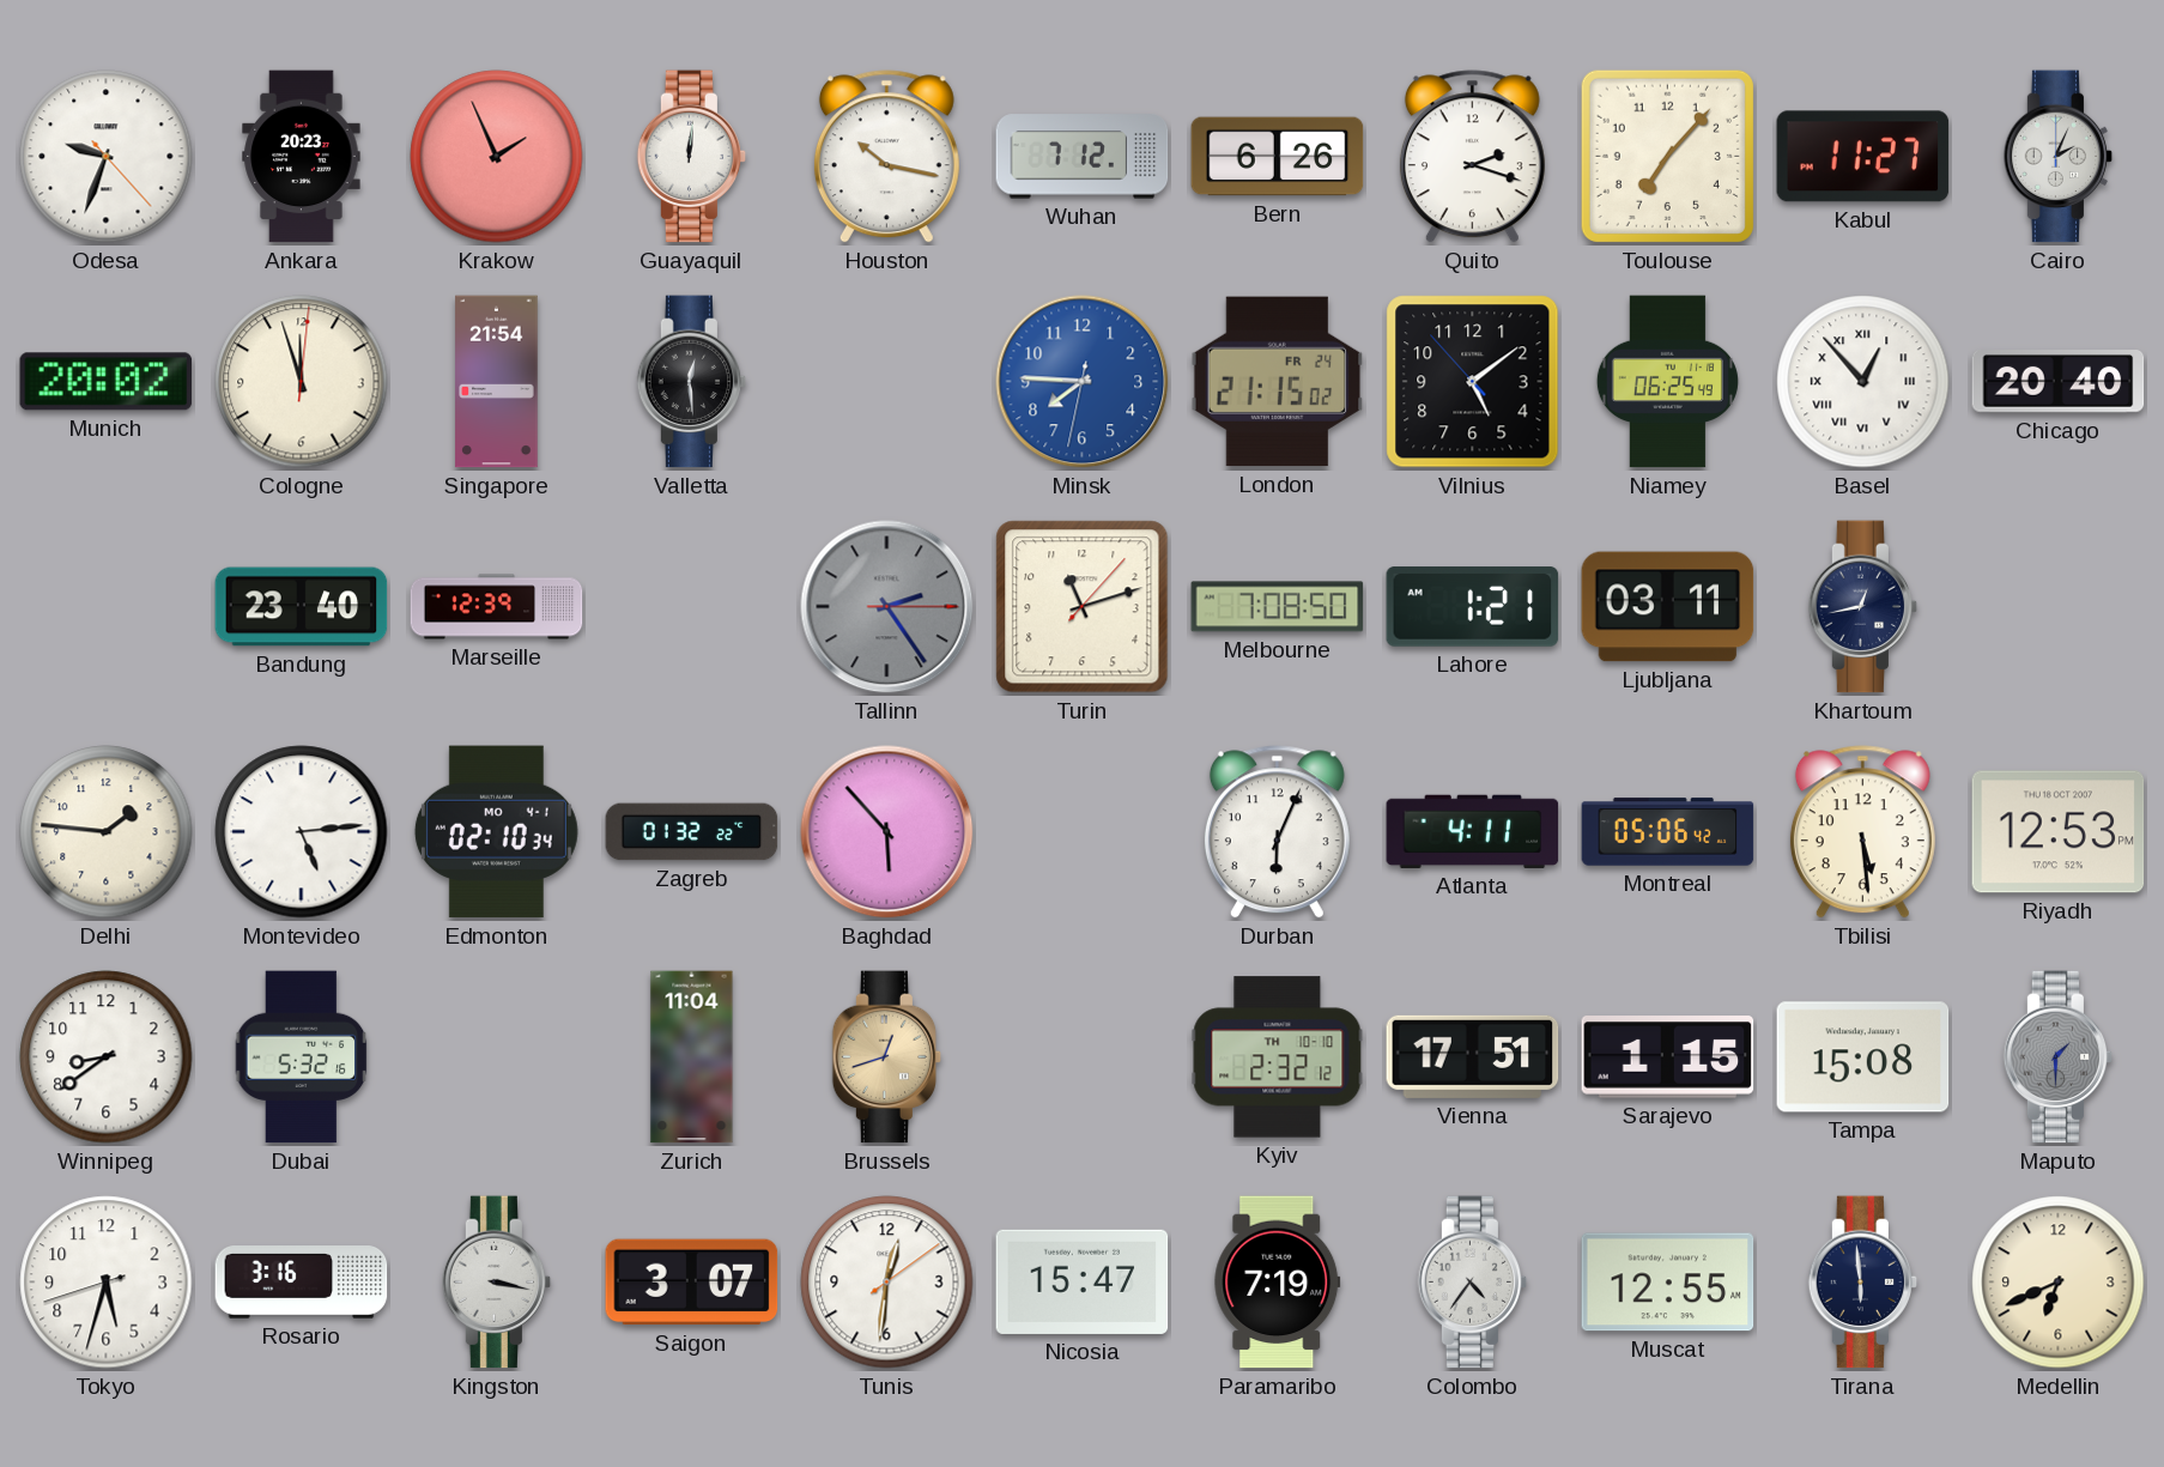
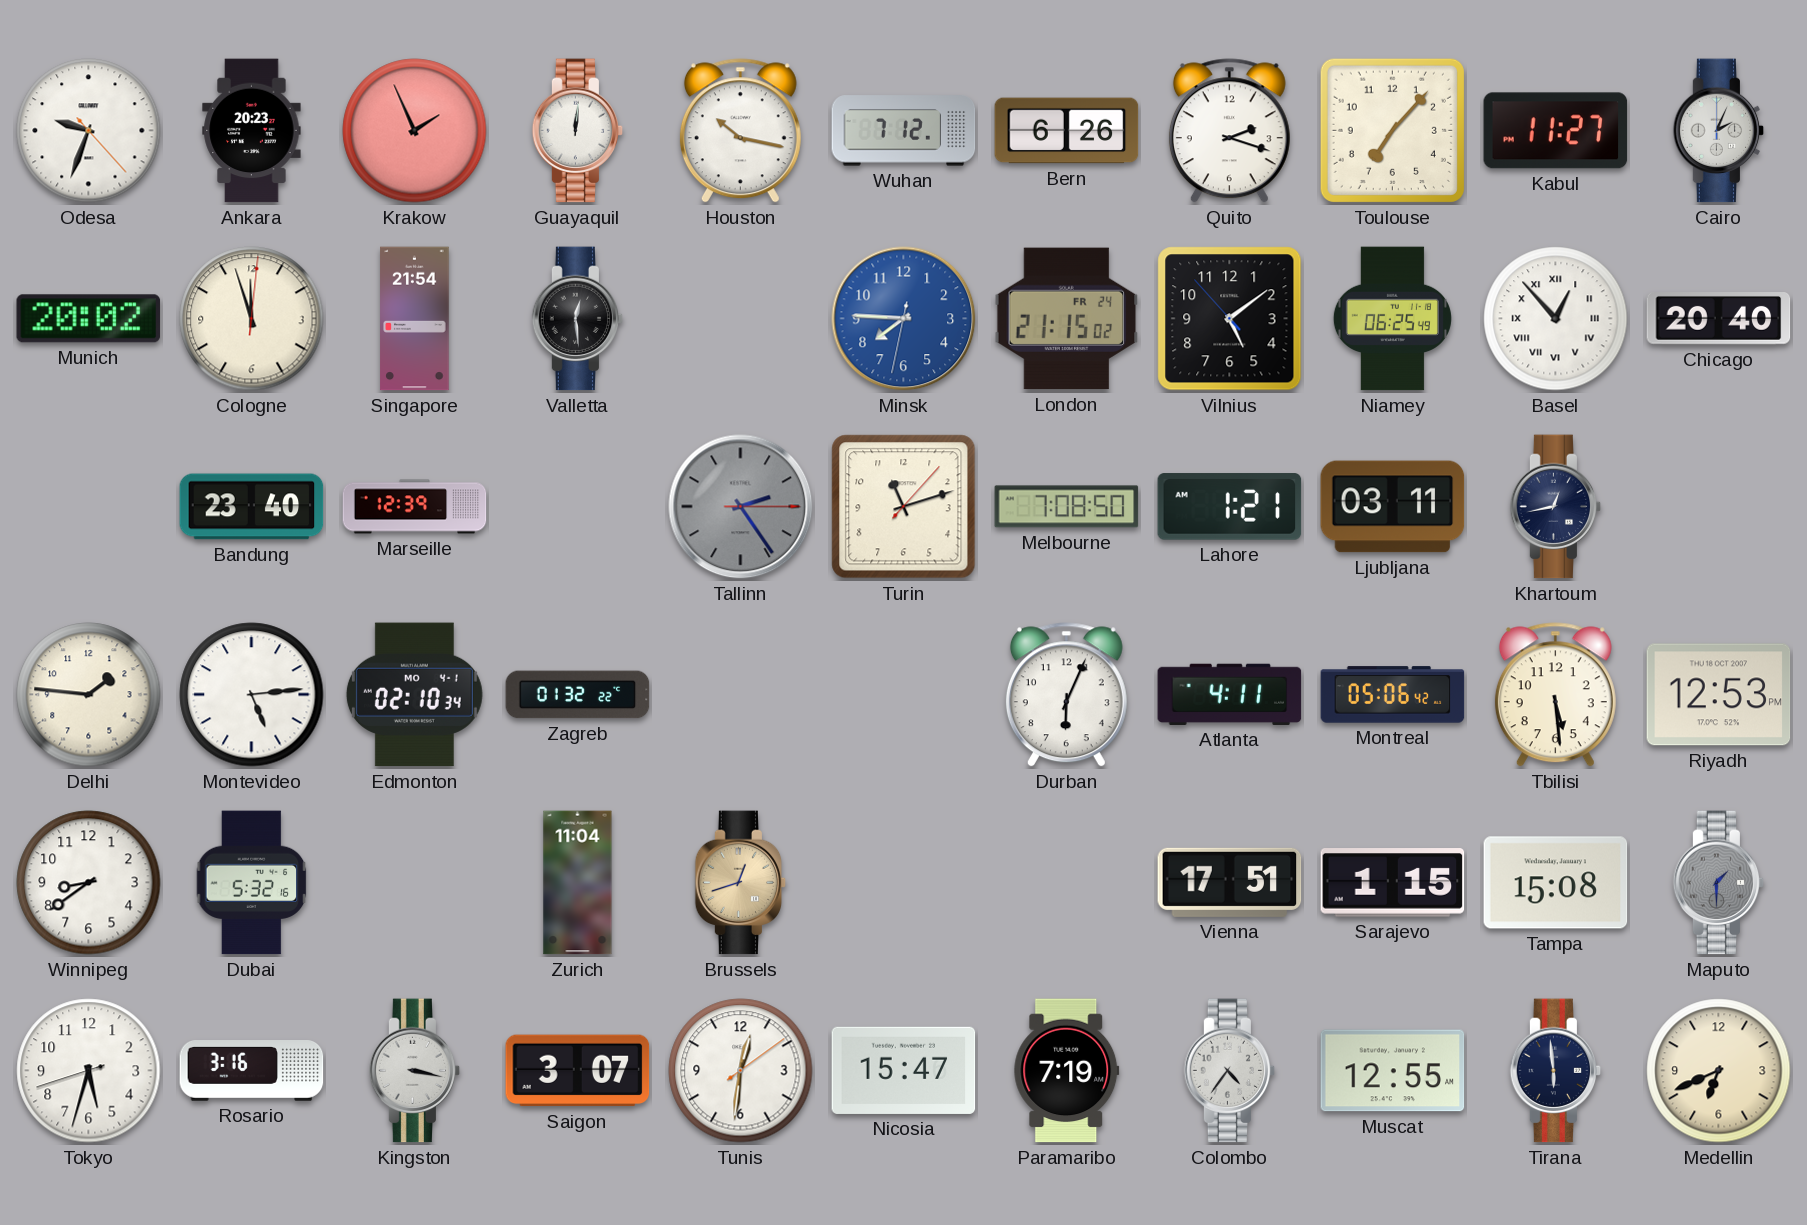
Baghdad: 5:53 -> none (887, 832)
Kyiv: 2:32 -> none (1278, 1057)
